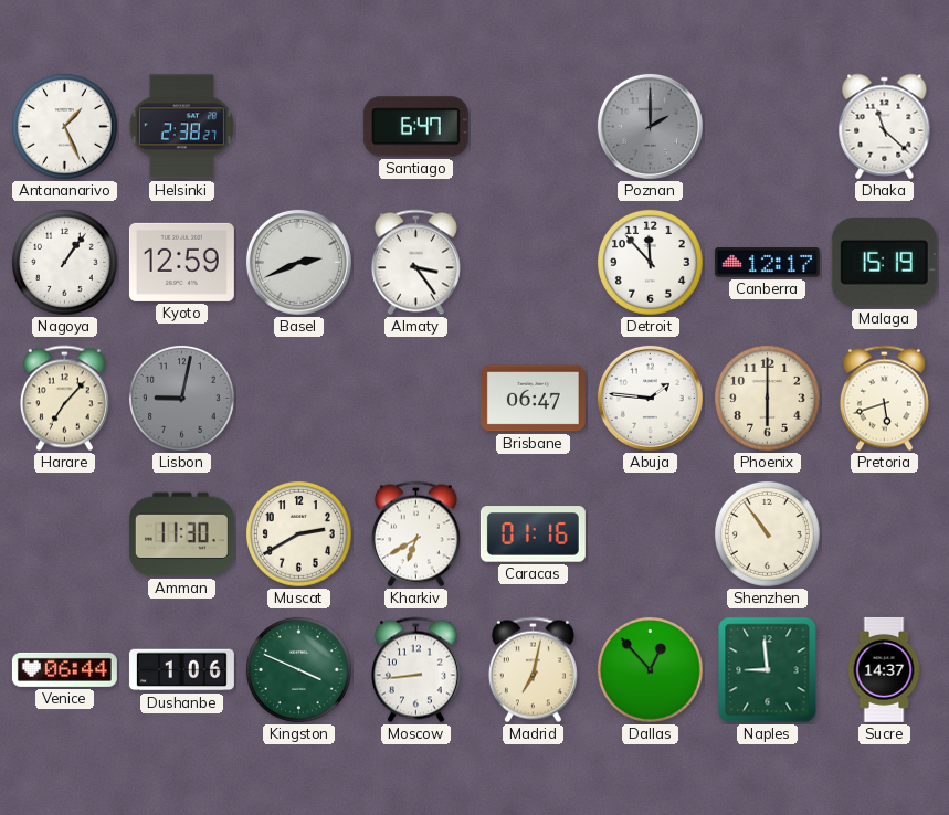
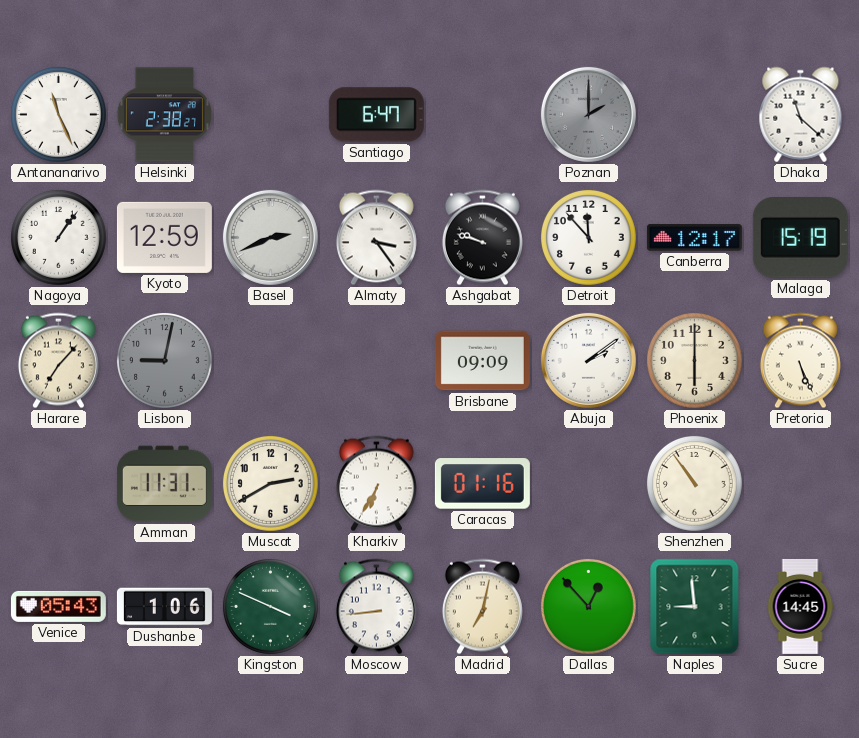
Antananarivo: 1:26 -> 11:26 (59, 115)
Ashgabat: none -> 9:48 (482, 238)
Brisbane: 06:47 -> 09:09 (482, 361)
Abuja: 1:46 -> 2:09 (588, 360)
Pretoria: 5:42 -> 5:26 (800, 361)
Amman: 11:30 -> 11:31 (164, 484)
Kharkiv: 6:40 -> 6:35 (376, 484)
Venice: 06:44 -> 05:43 (58, 606)
Sucre: 14:37 -> 14:45 (800, 606)
